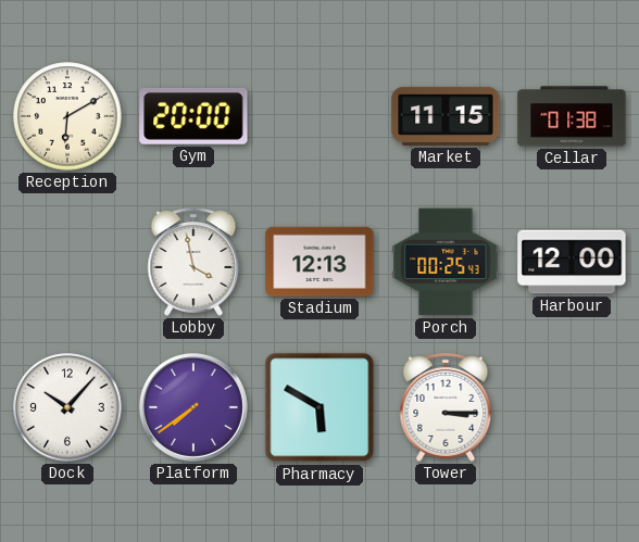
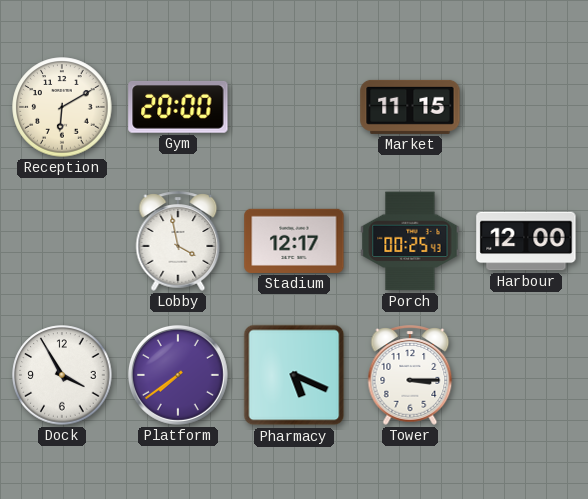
Cellar: 01:38 -> none (572, 116)
Stadium: 12:13 -> 12:17 (294, 241)
Dock: 10:07 -> 3:55 (62, 375)
Pharmacy: 5:50 -> 5:19 (294, 375)
